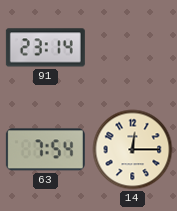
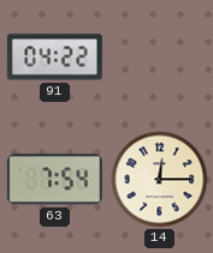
91: 23:14 -> 04:22 (54, 58)
